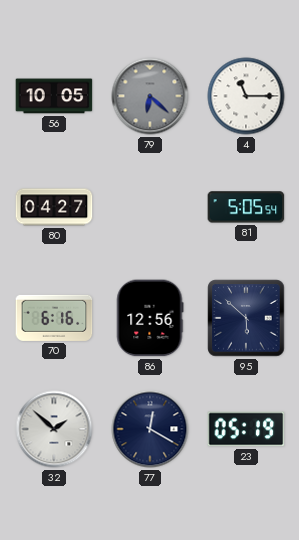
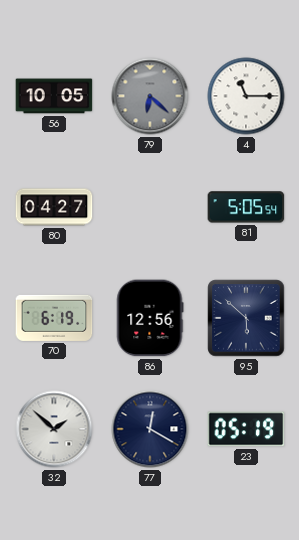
70: 6:16 -> 6:19 (54, 318)
